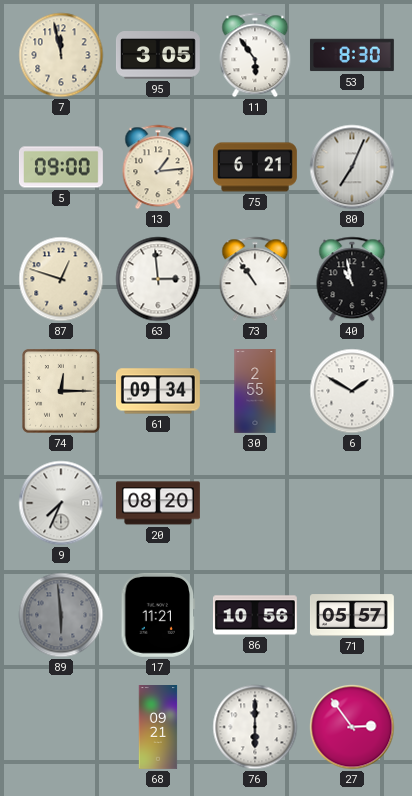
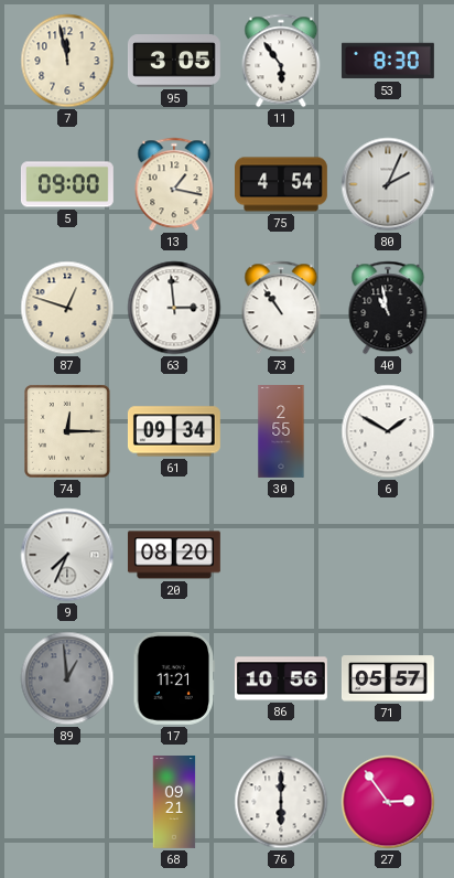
13: 1:14 -> 1:17 (174, 184)
75: 6:21 -> 4:54 (282, 184)
80: 7:04 -> 2:04 (388, 184)
89: 5:59 -> 12:59 (67, 678)
